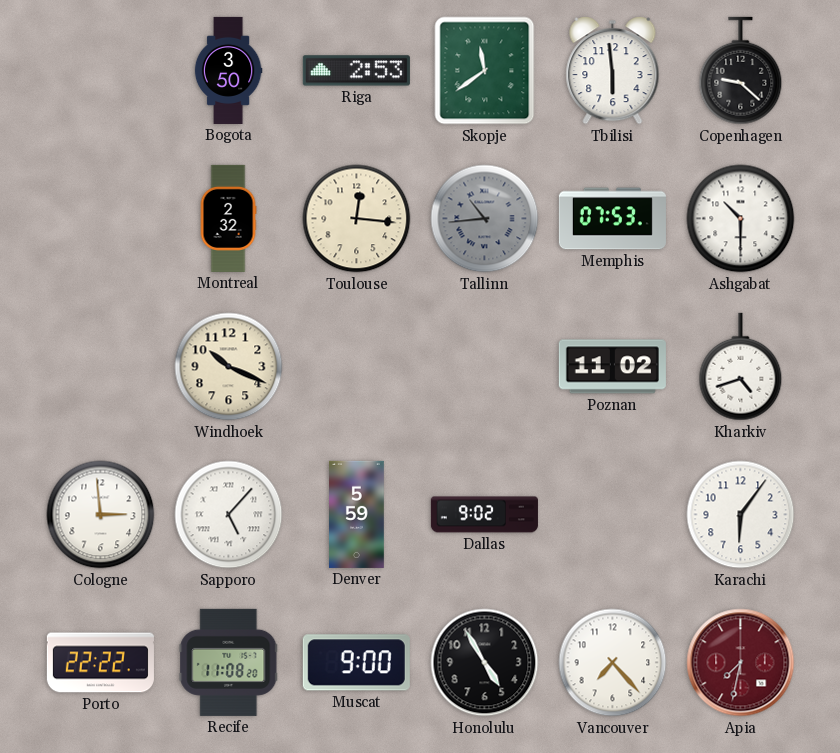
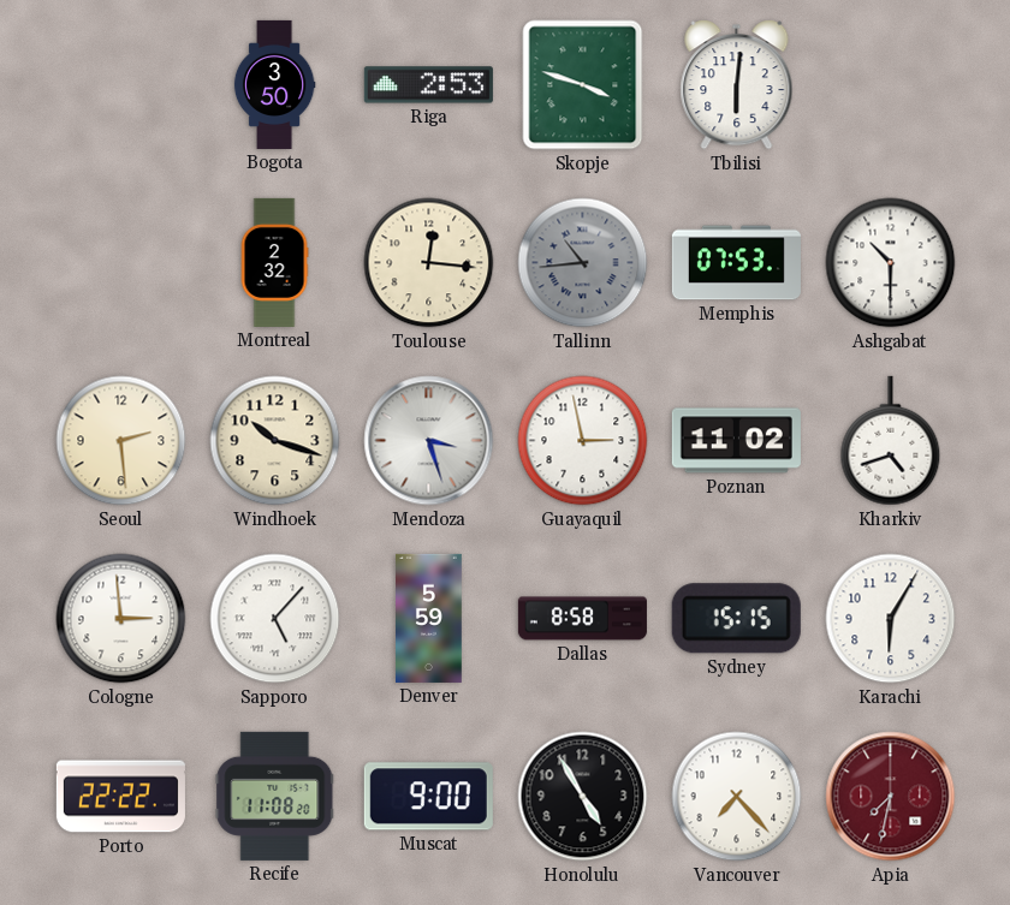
Skopje: 11:39 -> 3:48 (583, 85)
Tbilisi: 5:59 -> 6:01 (737, 85)
Copenhagen: 9:22 -> none (741, 71)
Seoul: none -> 2:29 (121, 441)
Windhoek: 10:19 -> 10:18 (275, 441)
Mendoza: none -> 3:27 (429, 441)
Guayaquil: none -> 2:58 (583, 441)
Dallas: 9:02 -> 8:58 (582, 619)
Sydney: none -> 15:15 (736, 619)
Karachi: 6:06 -> 6:05 (891, 619)
